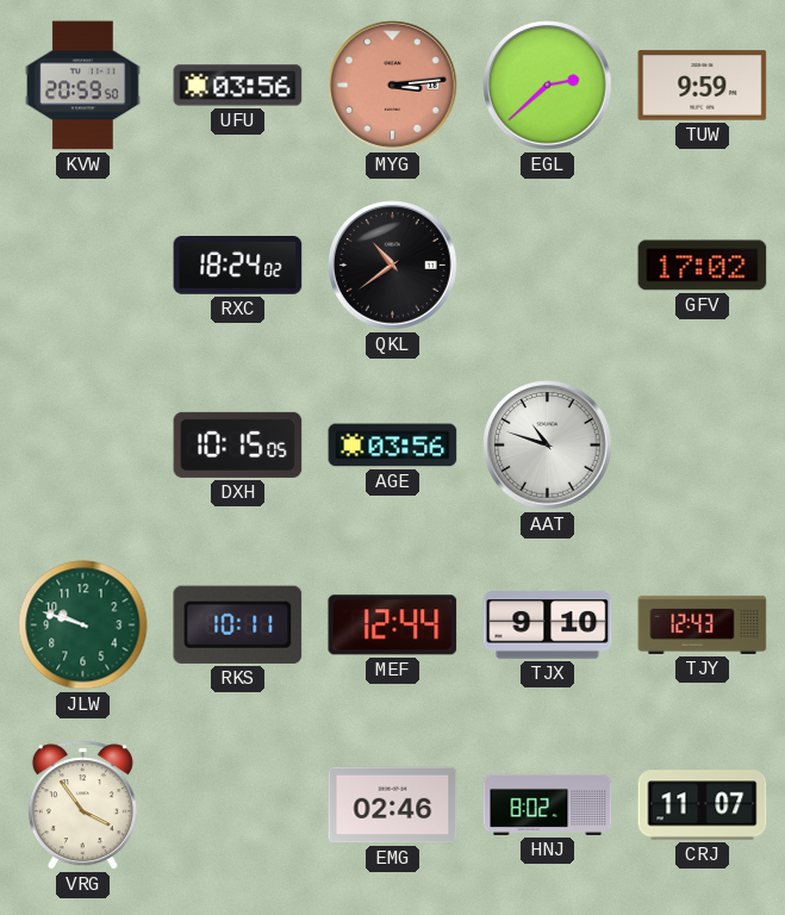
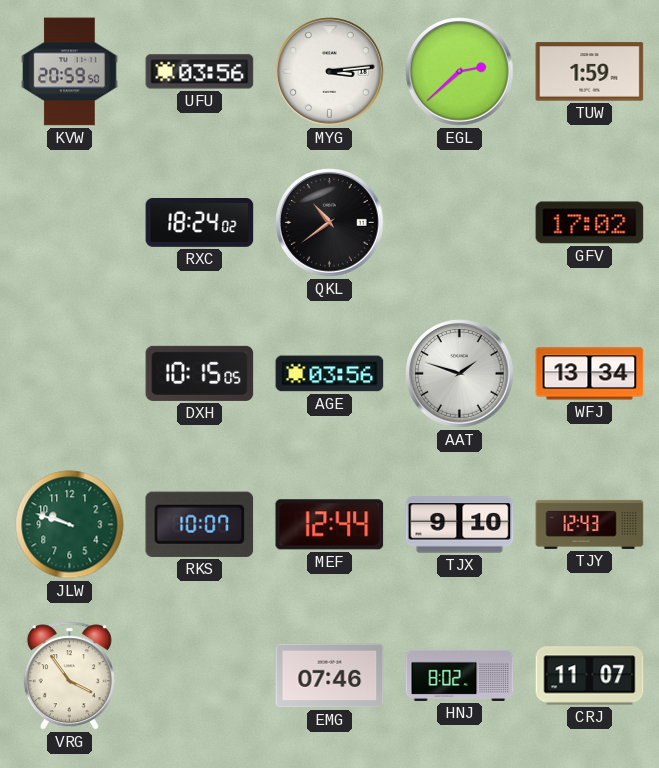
MYG dial: salmon -> white (330, 72)
TUW: 9:59 -> 1:59 (590, 72)
AAT: 10:48 -> 1:48 (460, 374)
WFJ: none -> 13:34 (590, 374)
RKS: 10:11 -> 10:07 (200, 524)
EMG: 02:46 -> 07:46 (330, 676)
